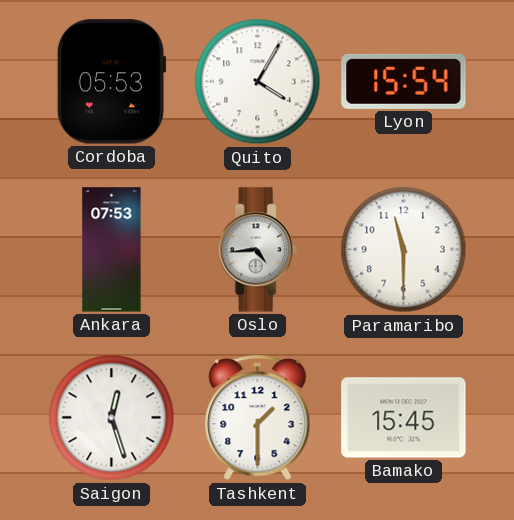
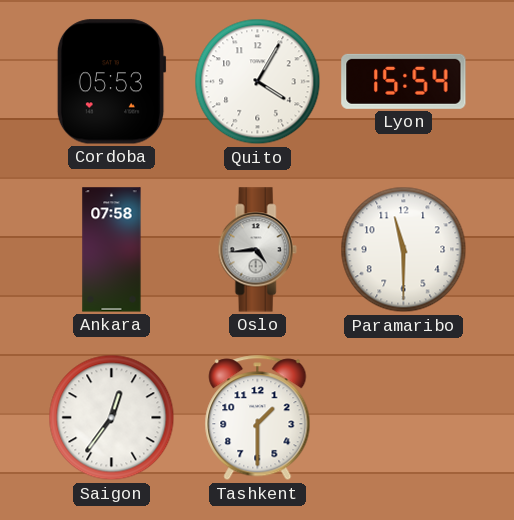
Ankara: 07:53 -> 07:58 (112, 250)
Saigon: 12:27 -> 12:36 (112, 418)
Bamako: 15:45 -> none (404, 418)
